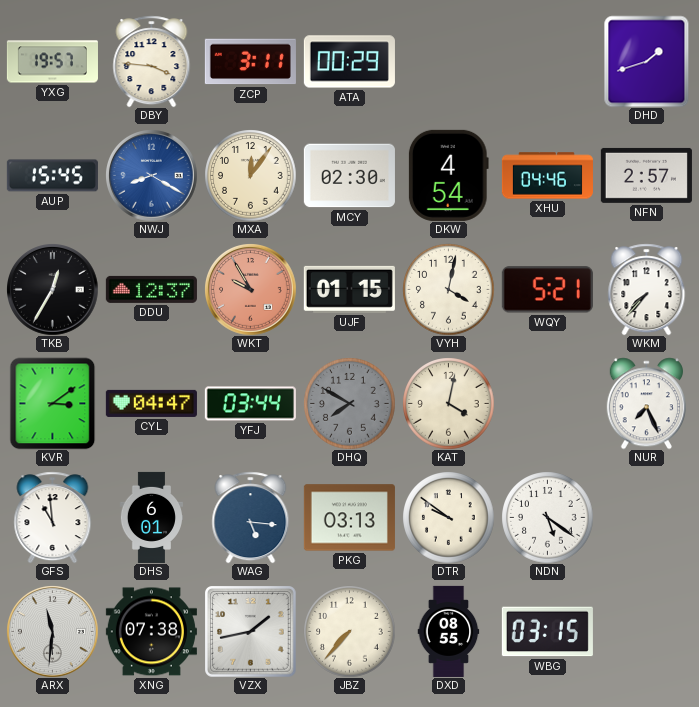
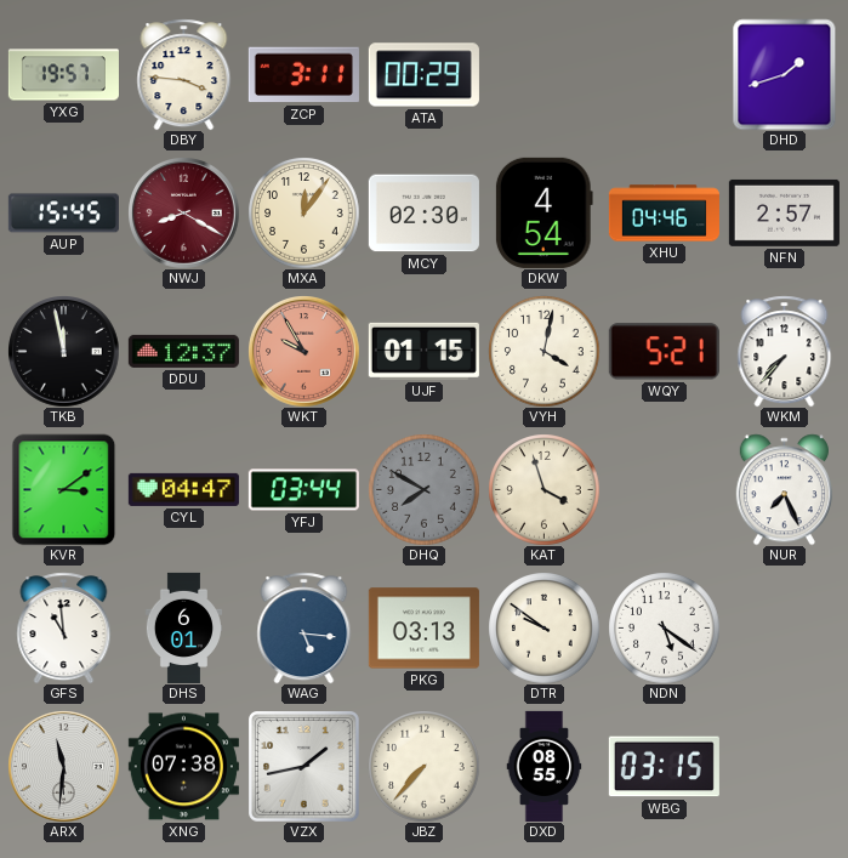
NWJ dial: blue -> burgundy (184, 214)
TKB: 12:35 -> 11:58 (64, 352)
KAT: 4:02 -> 3:57 (543, 489)
